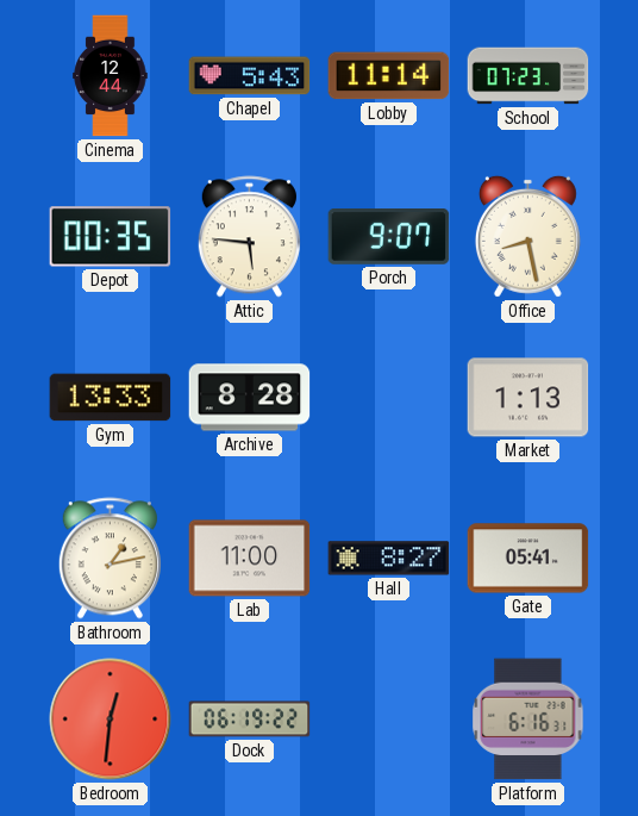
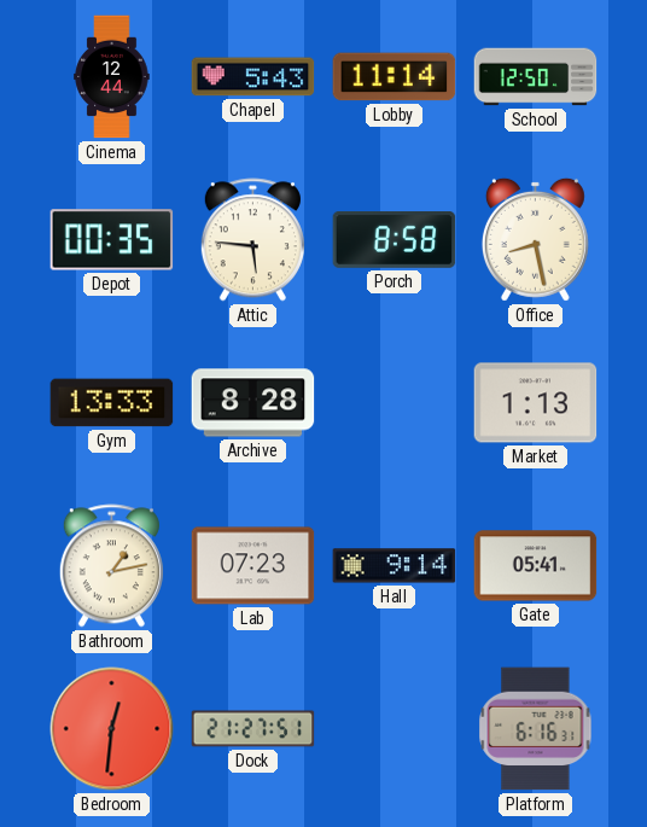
School: 07:23 -> 12:50 (536, 77)
Porch: 9:07 -> 8:58 (395, 240)
Lab: 11:00 -> 07:23 (253, 566)
Hall: 8:27 -> 9:14 (395, 566)
Dock: 06:19 -> 21:27 (253, 729)
